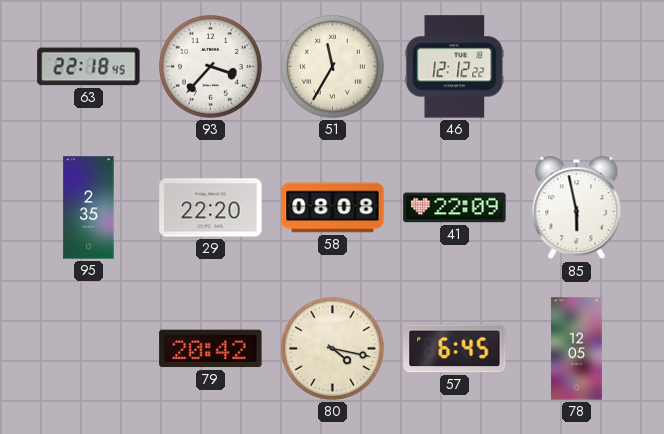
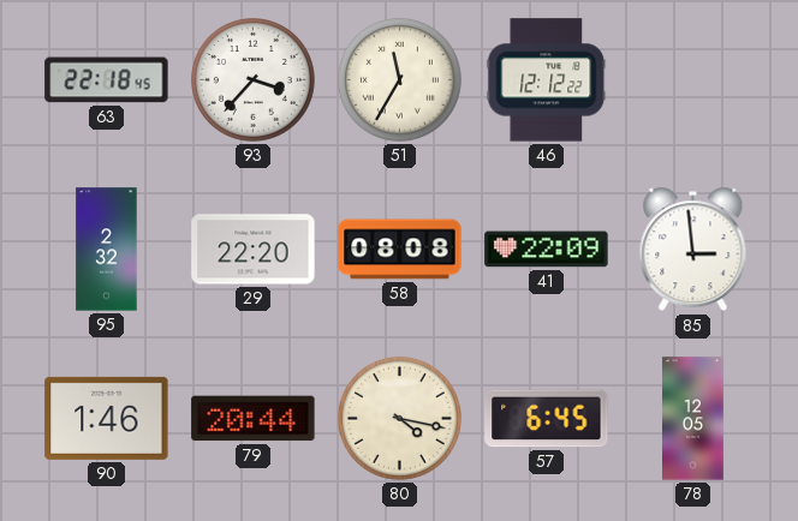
95: 2:35 -> 2:32 (107, 250)
85: 5:58 -> 2:59 (693, 250)
90: none -> 1:46 (107, 418)
79: 20:42 -> 20:44 (254, 419)
